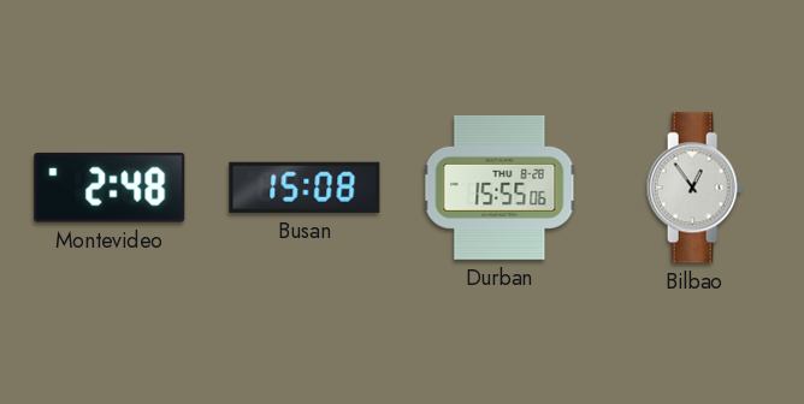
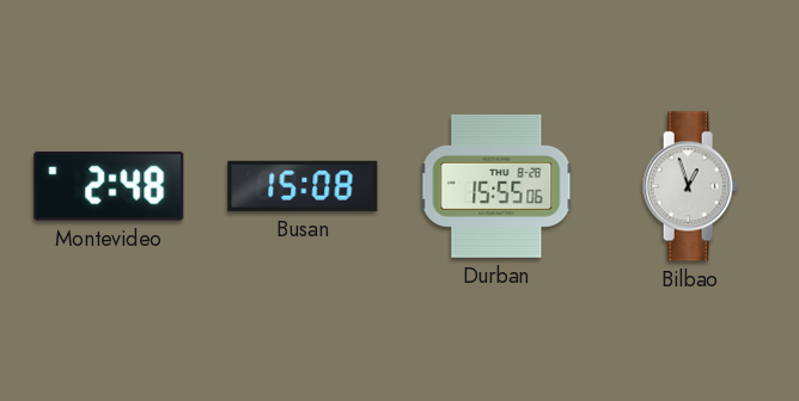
Bilbao: 12:54 -> 12:57 (690, 186)
